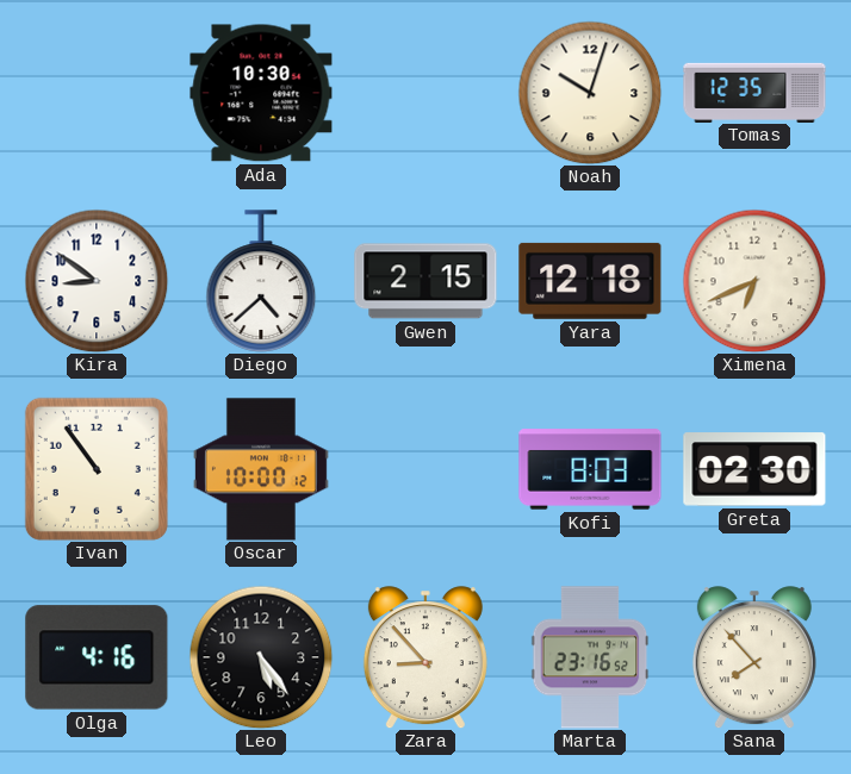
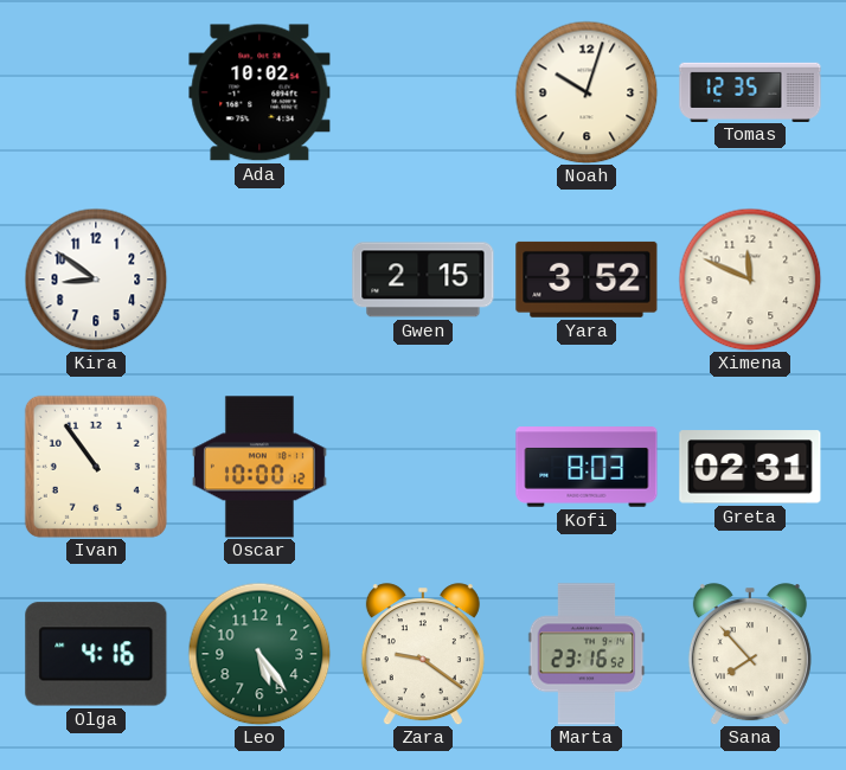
Ada: 10:30 -> 10:02 (259, 92)
Diego: 4:38 -> none (261, 281)
Yara: 12:18 -> 3:52 (587, 280)
Ximena: 6:41 -> 11:49 (750, 280)
Greta: 02:30 -> 02:31 (750, 467)
Leo dial: black -> green (259, 654)
Zara: 8:53 -> 9:21 (423, 654)
